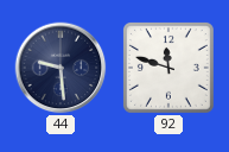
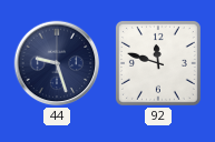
44: 9:29 -> 9:27 (57, 63)
